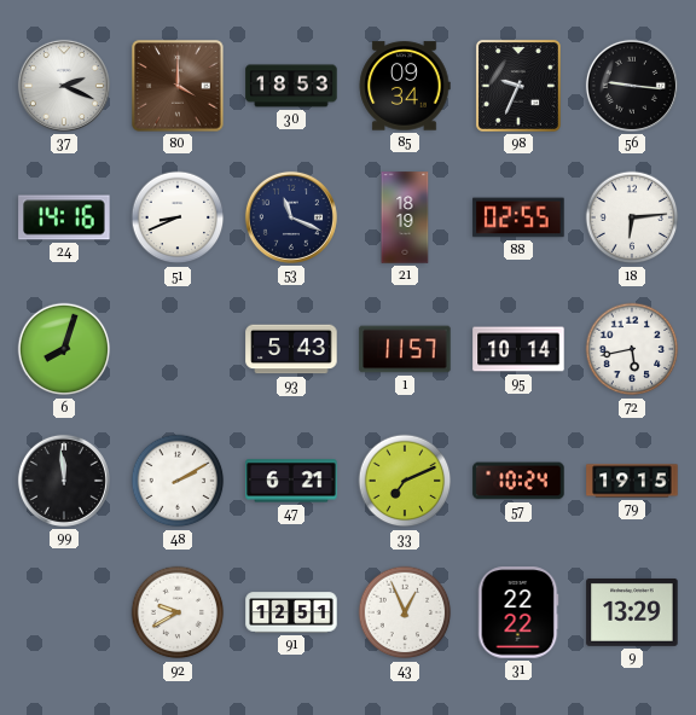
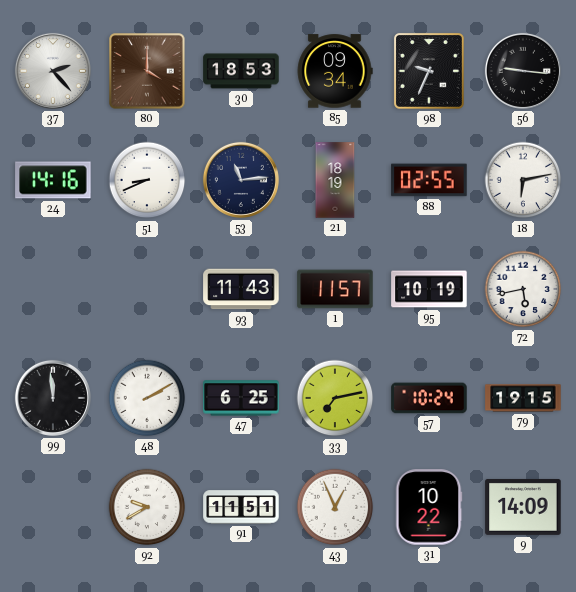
37: 2:19 -> 2:23 (53, 71)
53: 11:19 -> 11:14 (241, 180)
18: 6:14 -> 6:13 (523, 180)
6: 8:03 -> none (64, 349)
93: 5:43 -> 11:43 (241, 289)
95: 10:14 -> 10:19 (429, 289)
47: 6:21 -> 6:25 (241, 398)
33: 7:11 -> 7:13 (335, 398)
91: 12:51 -> 11:51 (241, 507)
31: 22:22 -> 10:22 (429, 507)
9: 13:29 -> 14:09 (523, 507)
